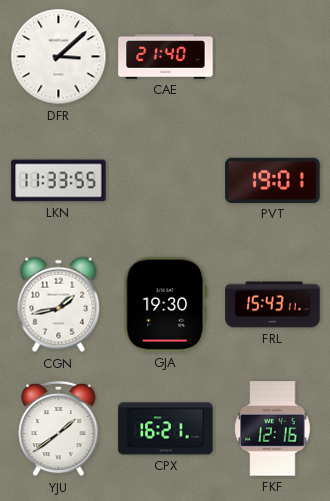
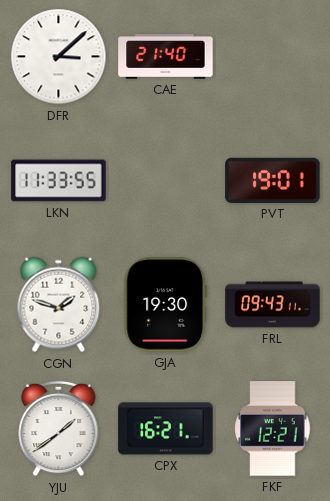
CGN: 1:43 -> 1:48 (59, 305)
FRL: 15:43 -> 09:43 (273, 305)
FKF: 12:16 -> 12:21 (273, 429)
